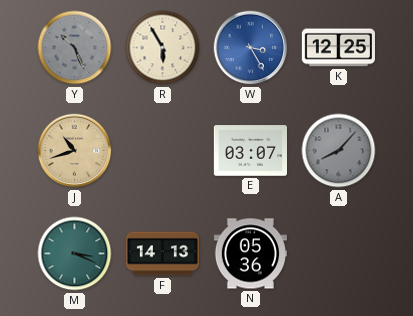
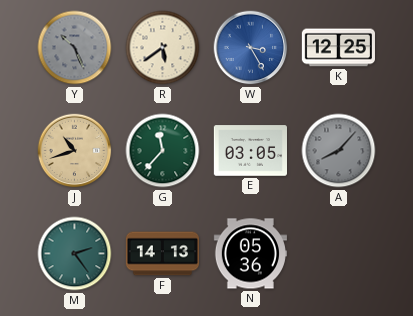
R: 5:55 -> 5:39 (163, 48)
G: none -> 11:37 (163, 151)
E: 03:07 -> 03:05 (250, 151)
M: 3:19 -> 2:24 (75, 254)
